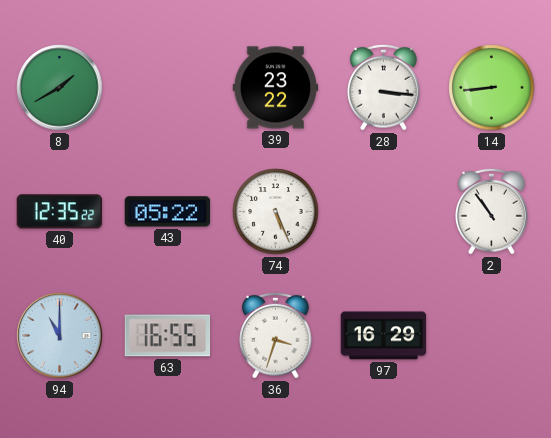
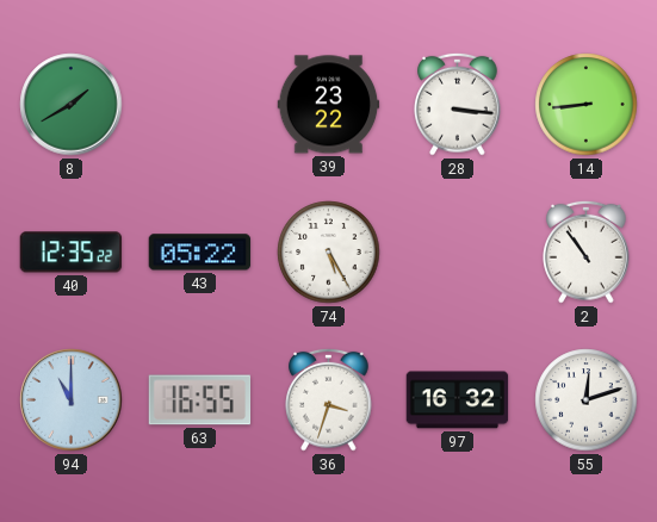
74: 5:26 -> 5:25 (329, 253)
97: 16:29 -> 16:32 (458, 400)
55: none -> 12:12 (587, 400)
